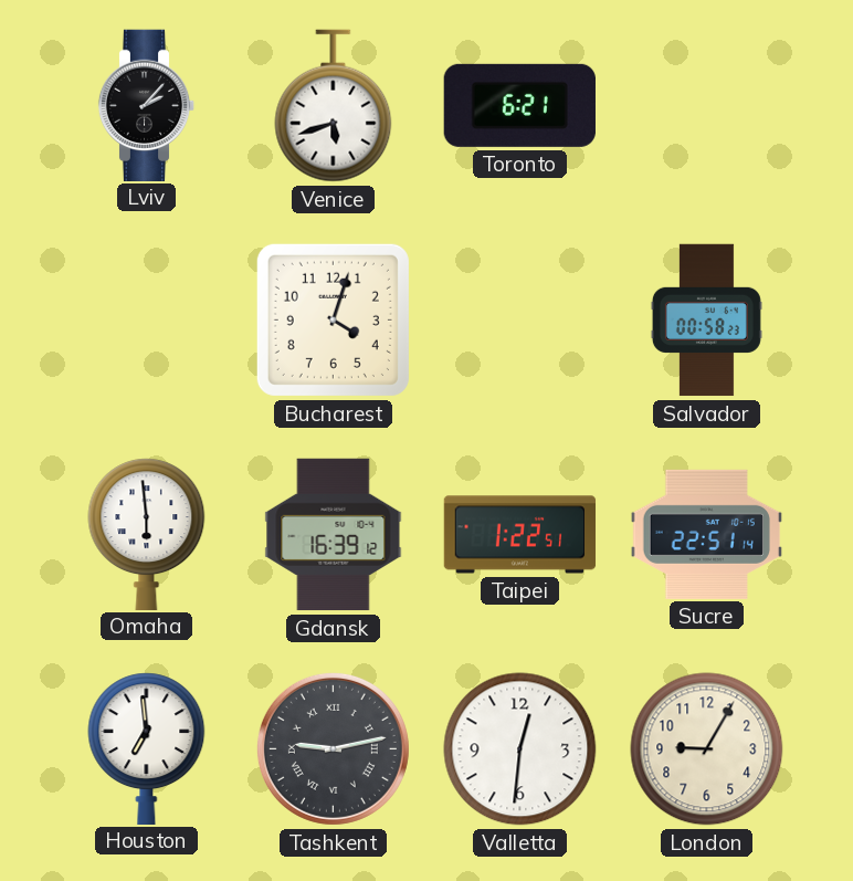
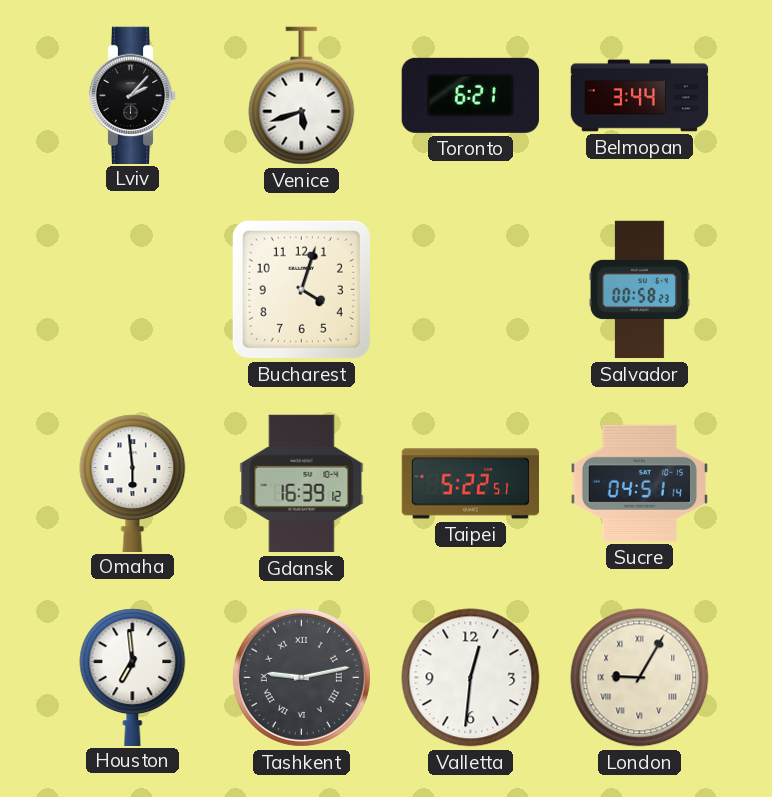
Belmopan: none -> 3:44 (640, 96)
Taipei: 1:22 -> 5:22 (471, 484)
Sucre: 22:51 -> 04:51 (639, 483)
London numerals: Arabic -> Roman (640, 678)
